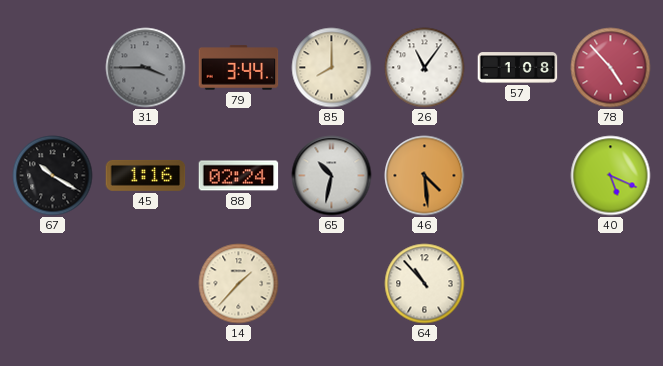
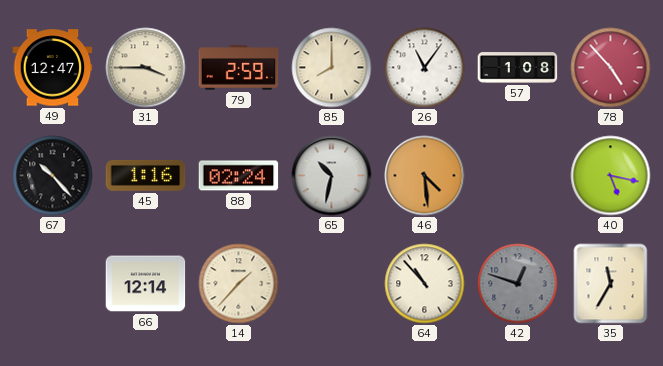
49: none -> 12:47 (53, 68)
31 dial: grey -> cream (146, 68)
79: 3:44 -> 2:59 (239, 68)
67: 10:20 -> 10:23 (53, 176)
40: 5:19 -> 5:17 (611, 176)
66: none -> 12:14 (146, 284)
42: none -> 12:48 (518, 284)
35: none -> 11:35 (611, 284)
